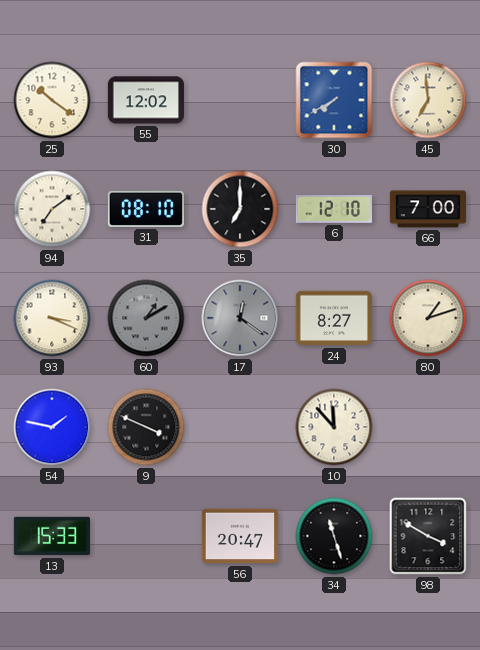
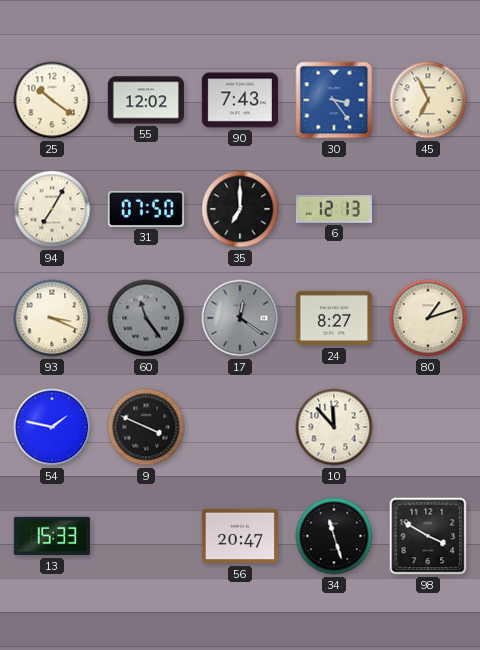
90: none -> 7:43 (240, 100)
30: 7:40 -> 3:24 (334, 100)
45: 6:59 -> 6:56 (428, 100)
94: 7:09 -> 7:05 (52, 209)
31: 08:10 -> 07:50 (146, 209)
6: 12:10 -> 12:13 (334, 209)
66: 7:00 -> none (428, 209)
60: 1:10 -> 11:24 (146, 318)
